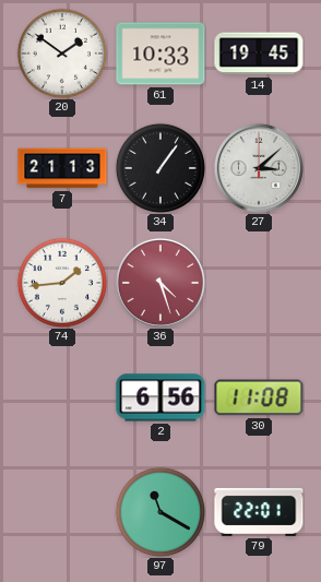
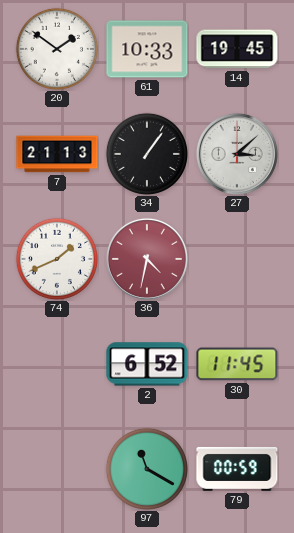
74: 1:44 -> 1:41 (57, 259)
36: 4:27 -> 4:32 (147, 259)
2: 6:56 -> 6:52 (147, 364)
30: 11:08 -> 11:45 (237, 364)
79: 22:01 -> 00:59 (237, 469)
